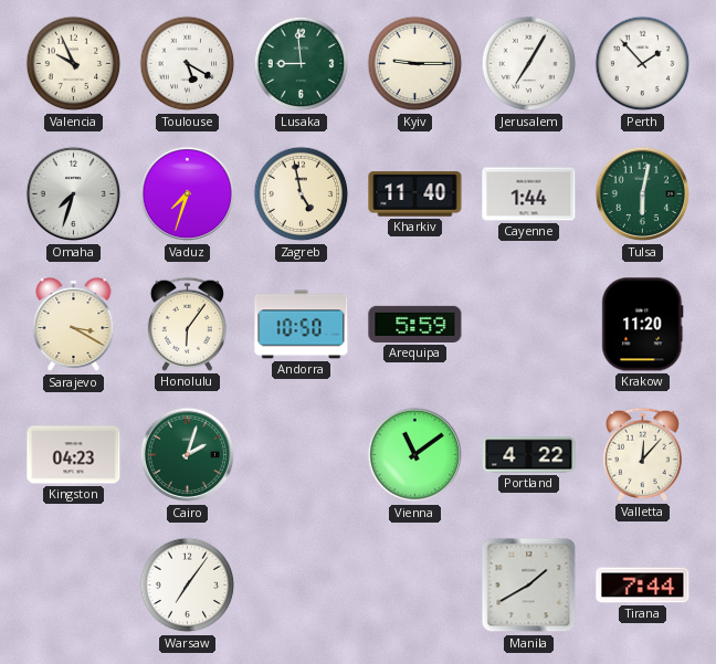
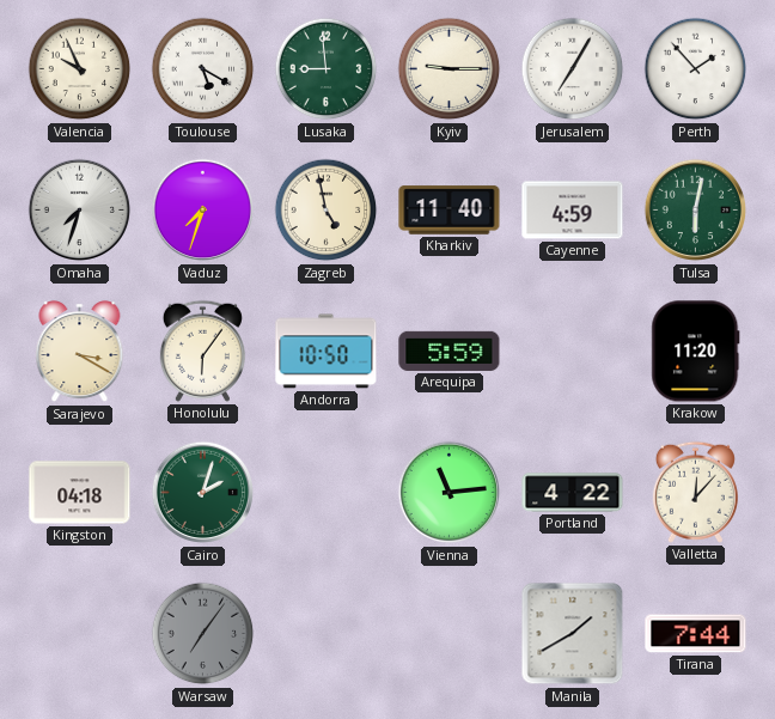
Cayenne: 1:44 -> 4:59 (573, 211)
Kingston: 04:23 -> 04:18 (80, 493)
Vienna: 11:09 -> 11:14 (450, 493)
Warsaw dial: white -> grey (203, 634)
